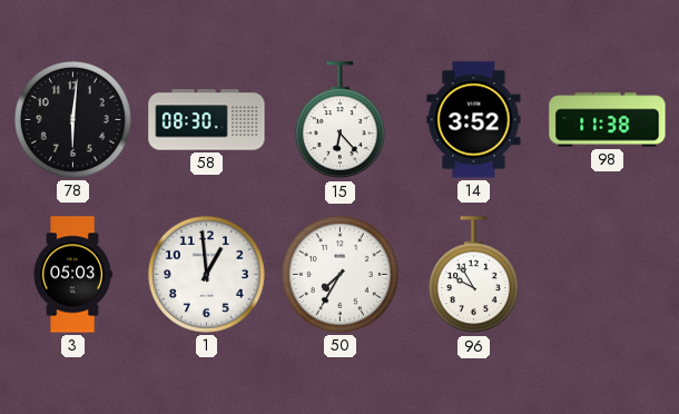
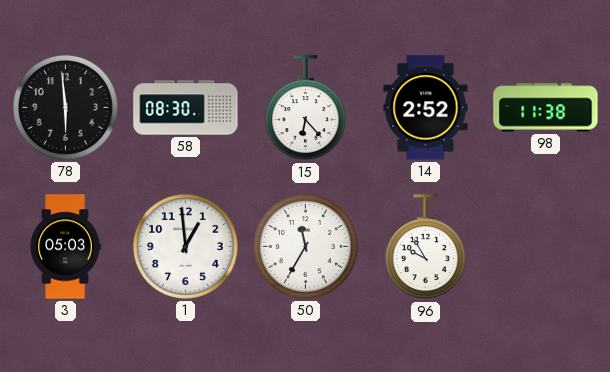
78: 6:01 -> 5:59 (65, 107)
14: 3:52 -> 2:52 (426, 108)
50: 7:35 -> 11:35 (305, 246)
